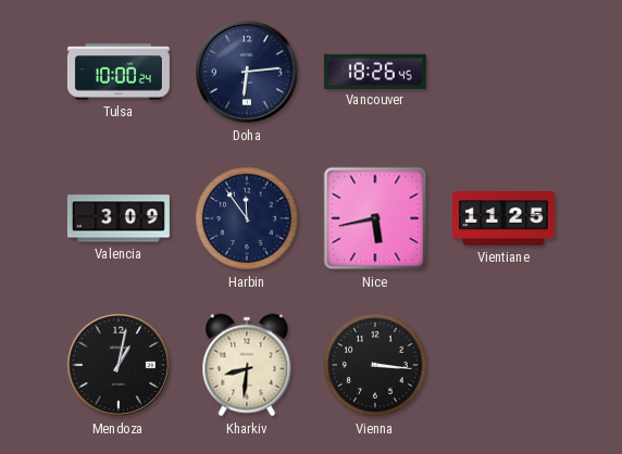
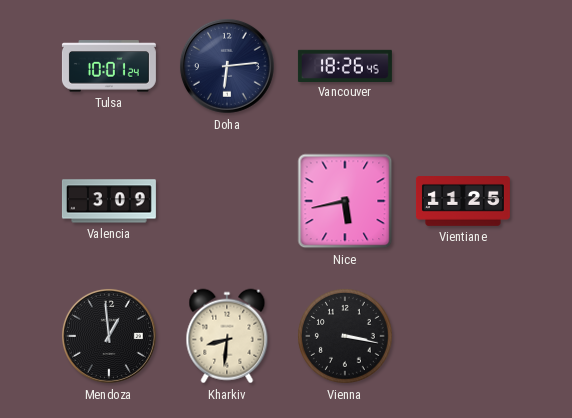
Tulsa: 10:00 -> 10:01 (109, 66)
Harbin: 11:54 -> none (247, 218)
Mendoza: 1:02 -> 12:59 (109, 336)
Vienna: 3:16 -> 3:17 (345, 336)
